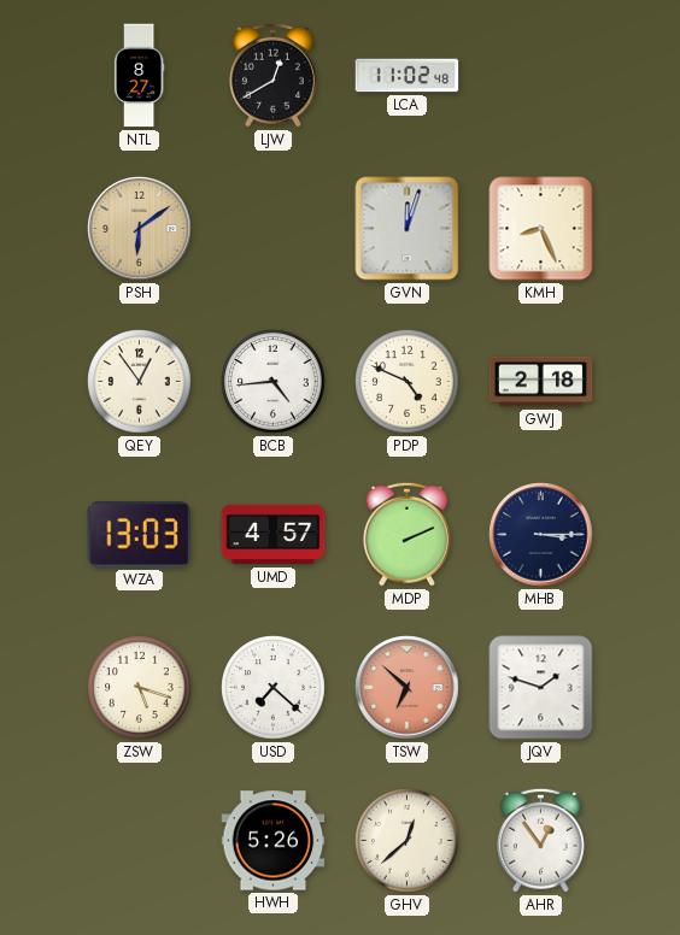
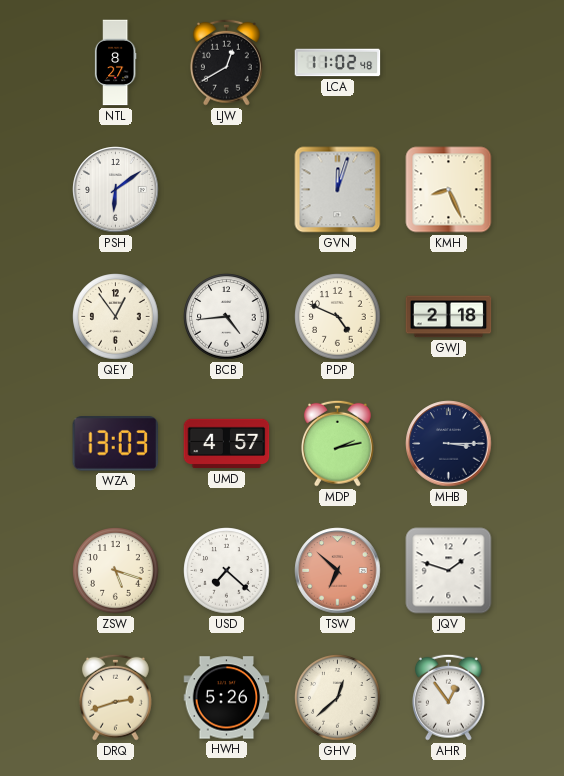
PSH dial: champagne -> white (116, 190)
MDP: 2:11 -> 2:13 (337, 443)
DRQ: none -> 2:42 (115, 697)
